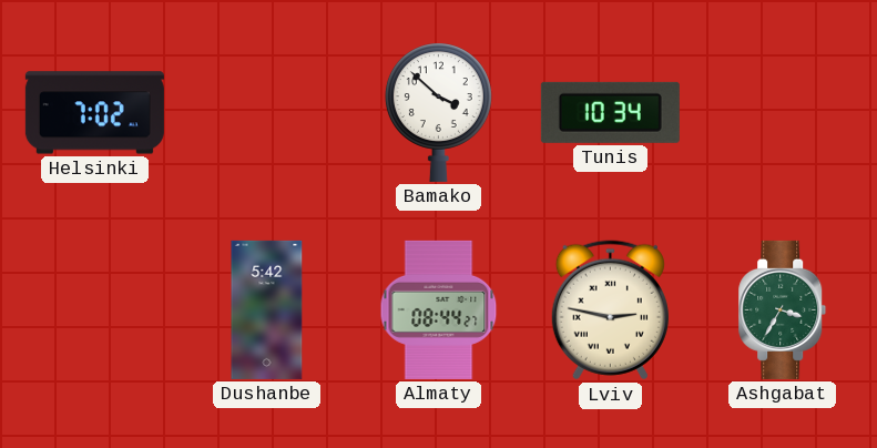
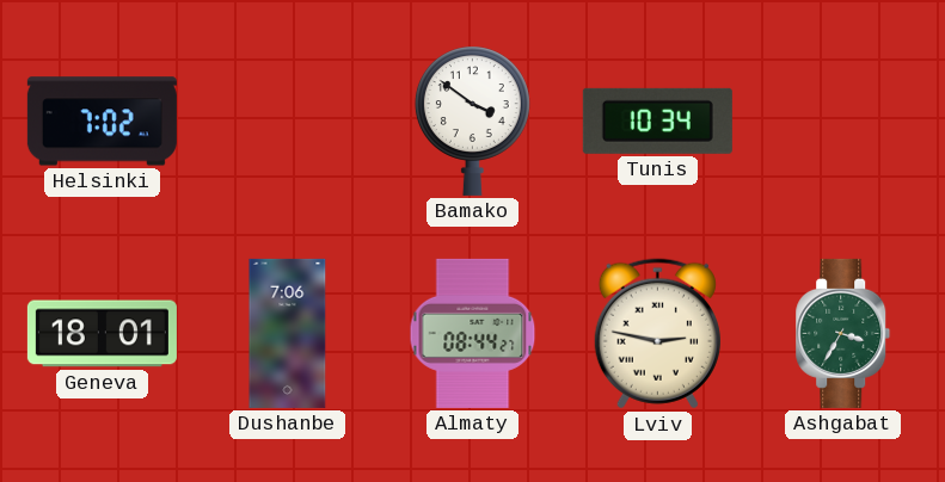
Bamako: 3:52 -> 3:51 (472, 120)
Geneva: none -> 18:01 (102, 334)
Dushanbe: 5:42 -> 7:06 (288, 333)
